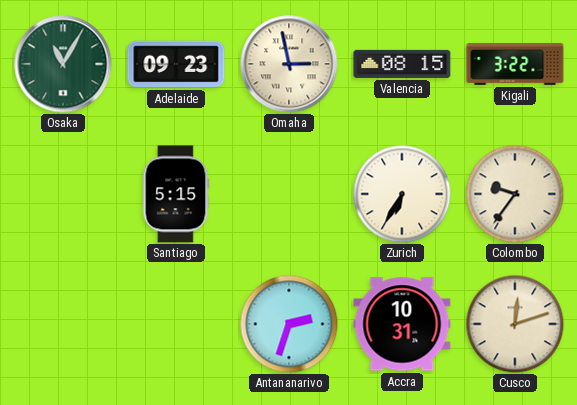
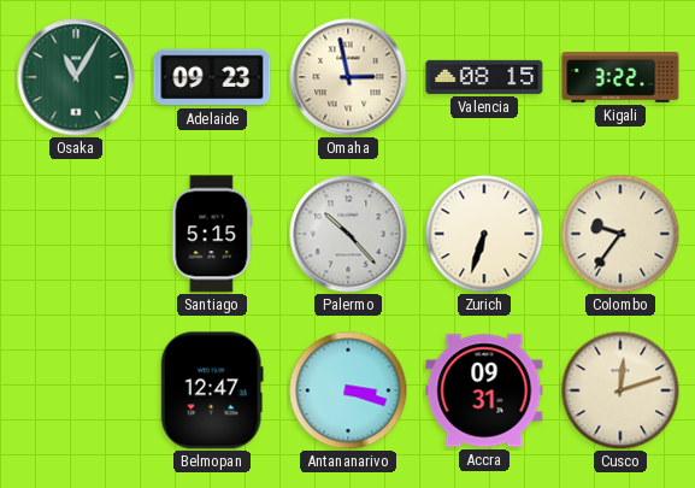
Palermo: none -> 10:23 (348, 234)
Zurich: 6:35 -> 6:33 (484, 234)
Belmopan: none -> 12:47 (212, 390)
Antananarivo: 2:33 -> 3:18 (348, 390)
Accra: 10:31 -> 09:31 (484, 390)
